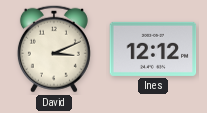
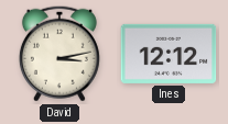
David: 3:11 -> 3:13 (59, 54)
